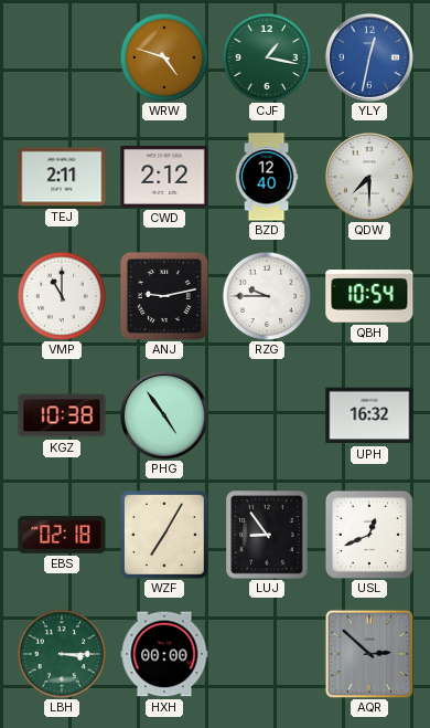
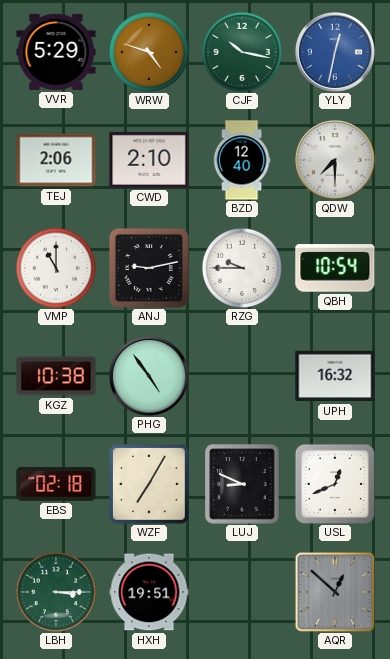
VVR: none -> 5:29 (56, 52)
CJF: 1:17 -> 10:17 (241, 51)
TEJ: 2:11 -> 2:06 (56, 160)
CWD: 2:12 -> 2:10 (149, 160)
LUJ: 8:54 -> 8:49 (242, 484)
HXH: 00:00 -> 19:51 (149, 592)
AQR: 2:52 -> 12:52 (335, 592)
